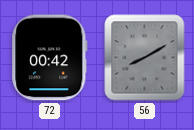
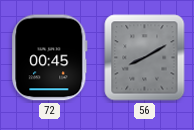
72: 00:42 -> 00:45 (50, 58)
